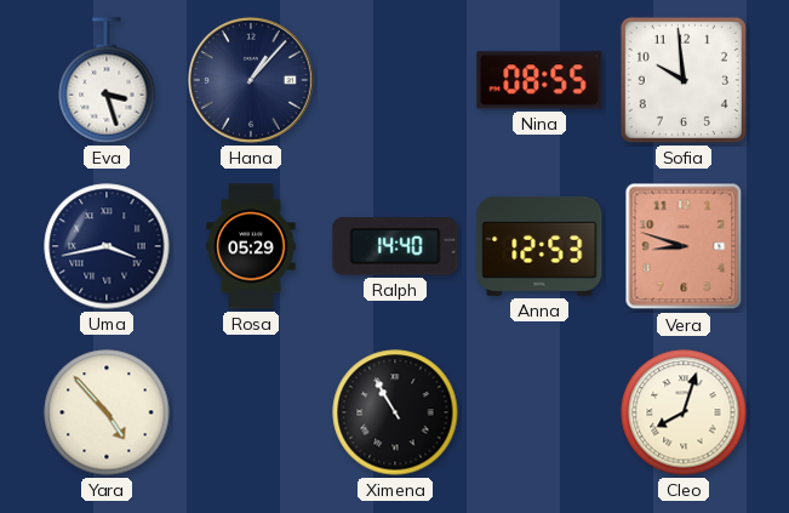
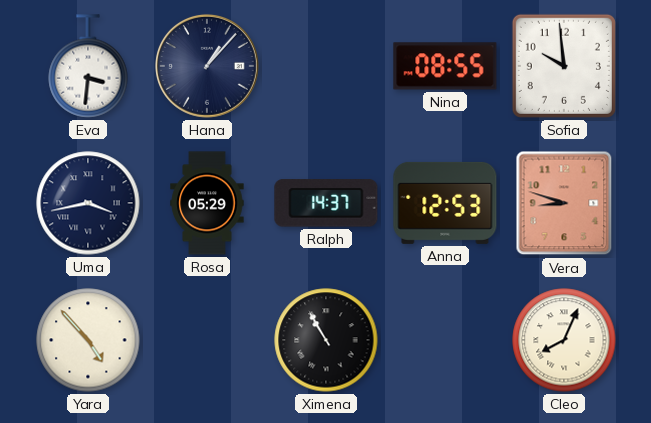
Eva: 3:27 -> 3:31 (88, 66)
Ralph: 14:40 -> 14:37 (326, 203)
Cleo: 8:03 -> 8:04 (564, 340)
